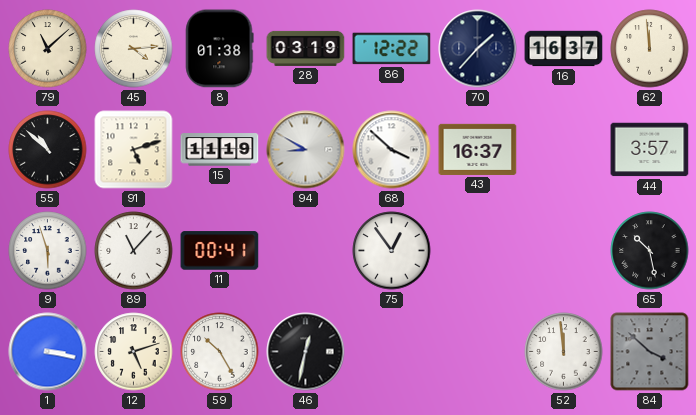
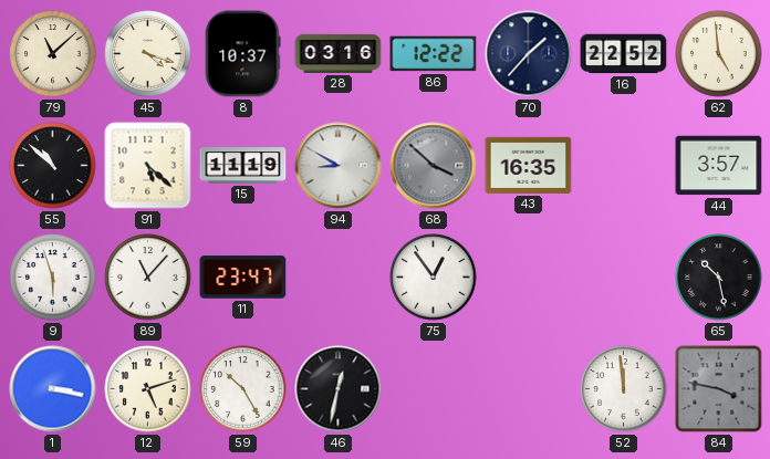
45: 4:14 -> 4:18 (148, 54)
8: 01:38 -> 10:37 (243, 54)
28: 03:19 -> 03:16 (339, 53)
16: 16:37 -> 22:52 (624, 54)
62: 11:59 -> 4:59 (719, 54)
91: 5:12 -> 5:22 (148, 166)
68 dial: white -> grey (434, 166)
43: 16:37 -> 16:35 (529, 165)
11: 00:41 -> 23:47 (243, 278)
84: 3:52 -> 3:47 (719, 389)
